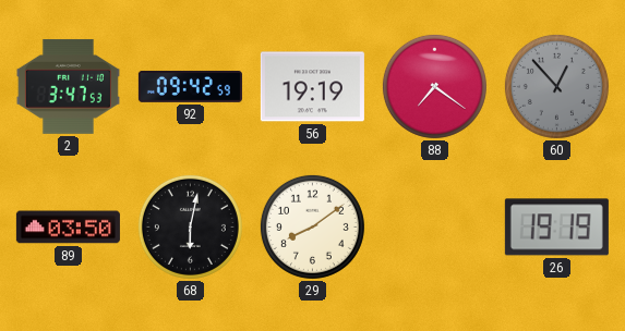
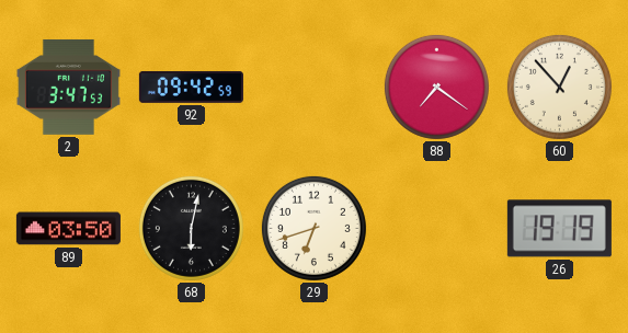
56: 19:19 -> none (312, 87)
60 dial: grey -> cream (559, 87)
29: 8:09 -> 6:42 (313, 228)
